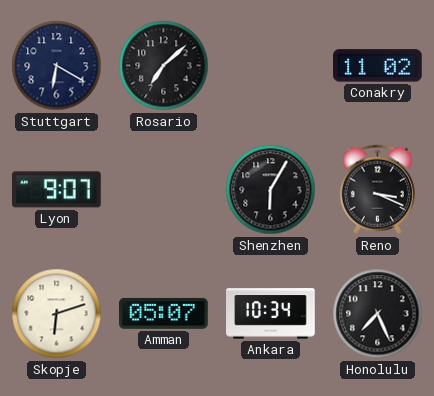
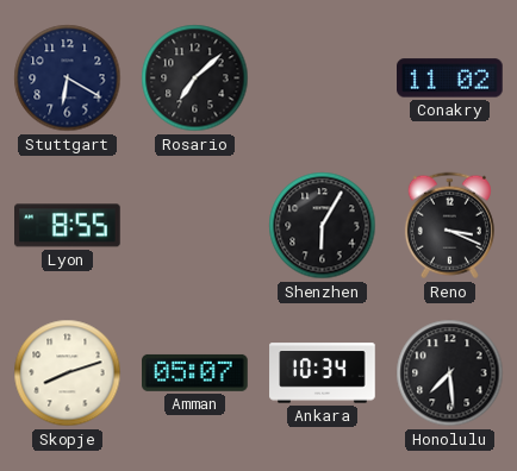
Lyon: 9:07 -> 8:55 (68, 226)
Skopje: 6:12 -> 8:12 (68, 373)
Honolulu: 7:26 -> 7:29 (450, 373)
